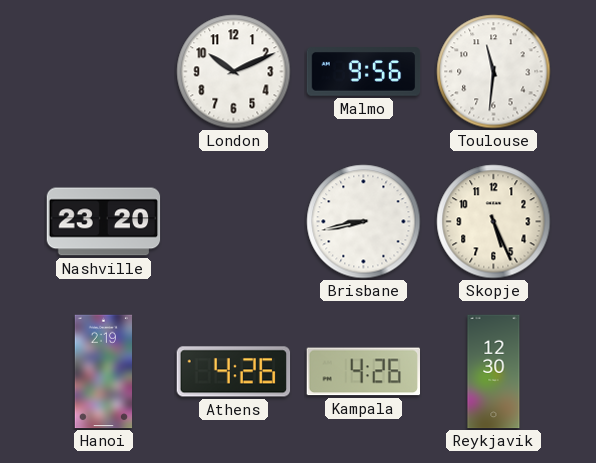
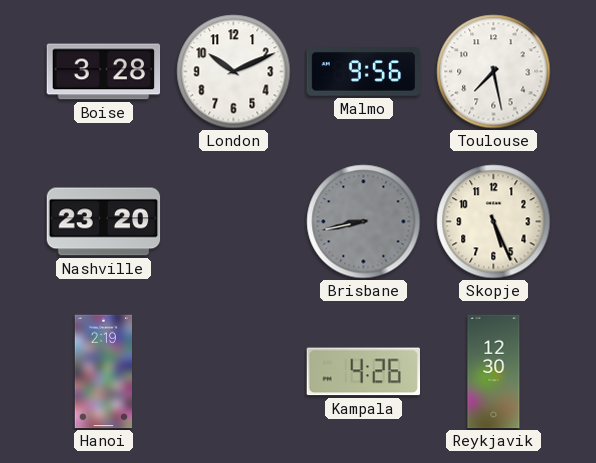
Boise: none -> 3:28 (104, 72)
Toulouse: 11:31 -> 7:28 (494, 72)
Brisbane dial: white -> grey (364, 222)
Athens: 4:26 -> none (234, 372)
